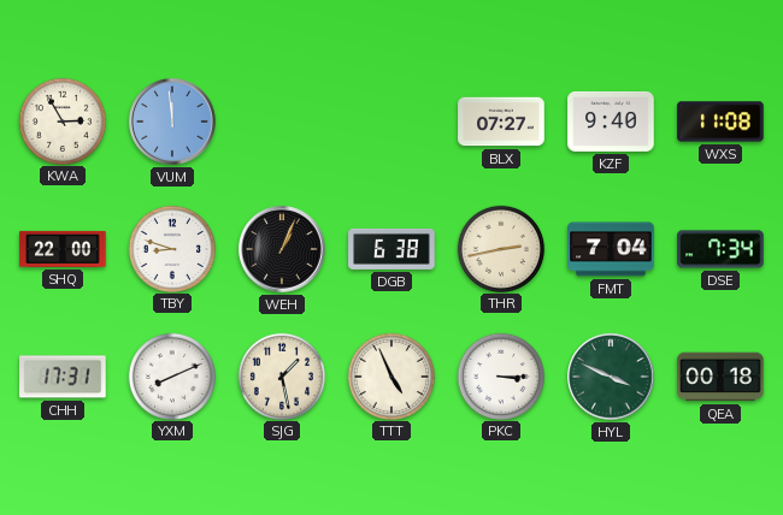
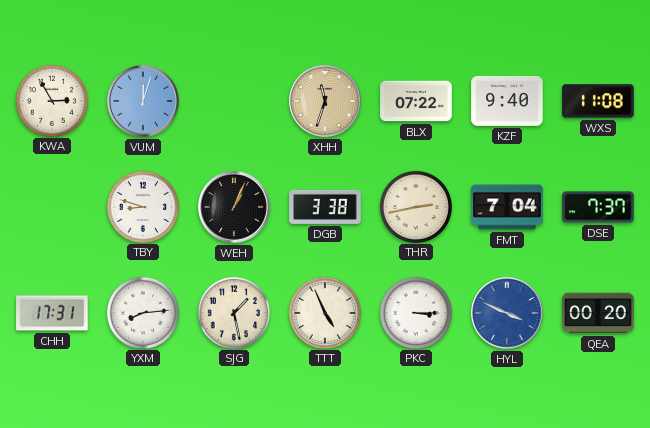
VUM: 11:59 -> 12:03 (143, 101)
XHH: none -> 11:33 (325, 101)
BLX: 07:27 -> 07:22 (416, 101)
SHQ: 22:00 -> none (63, 249)
DGB: 6:38 -> 3:38 (325, 207)
DSE: 7:34 -> 7:37 (598, 207)
YXM: 8:11 -> 8:14 (142, 312)
HYL dial: green -> blue (507, 313)
QEA: 00:18 -> 00:20 (598, 313)
